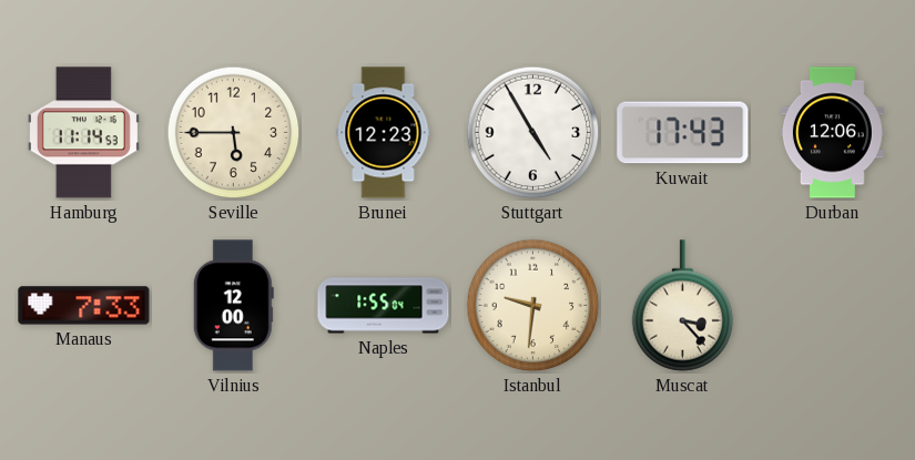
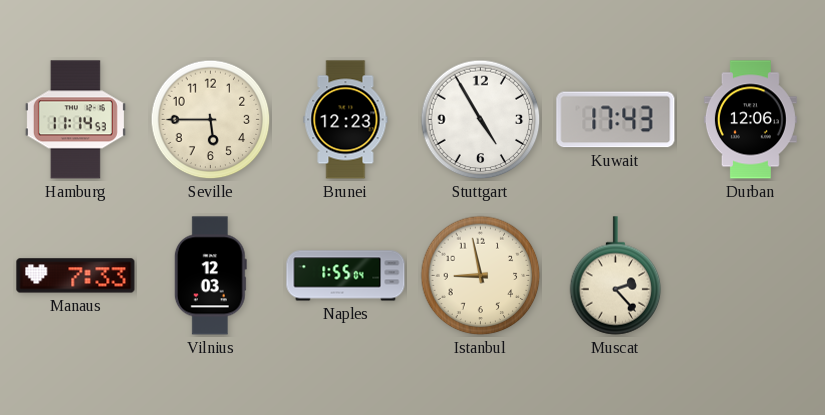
Vilnius: 12:00 -> 12:03 (210, 276)
Istanbul: 9:31 -> 8:58 (481, 276)
Muscat: 3:23 -> 2:23 (616, 276)
